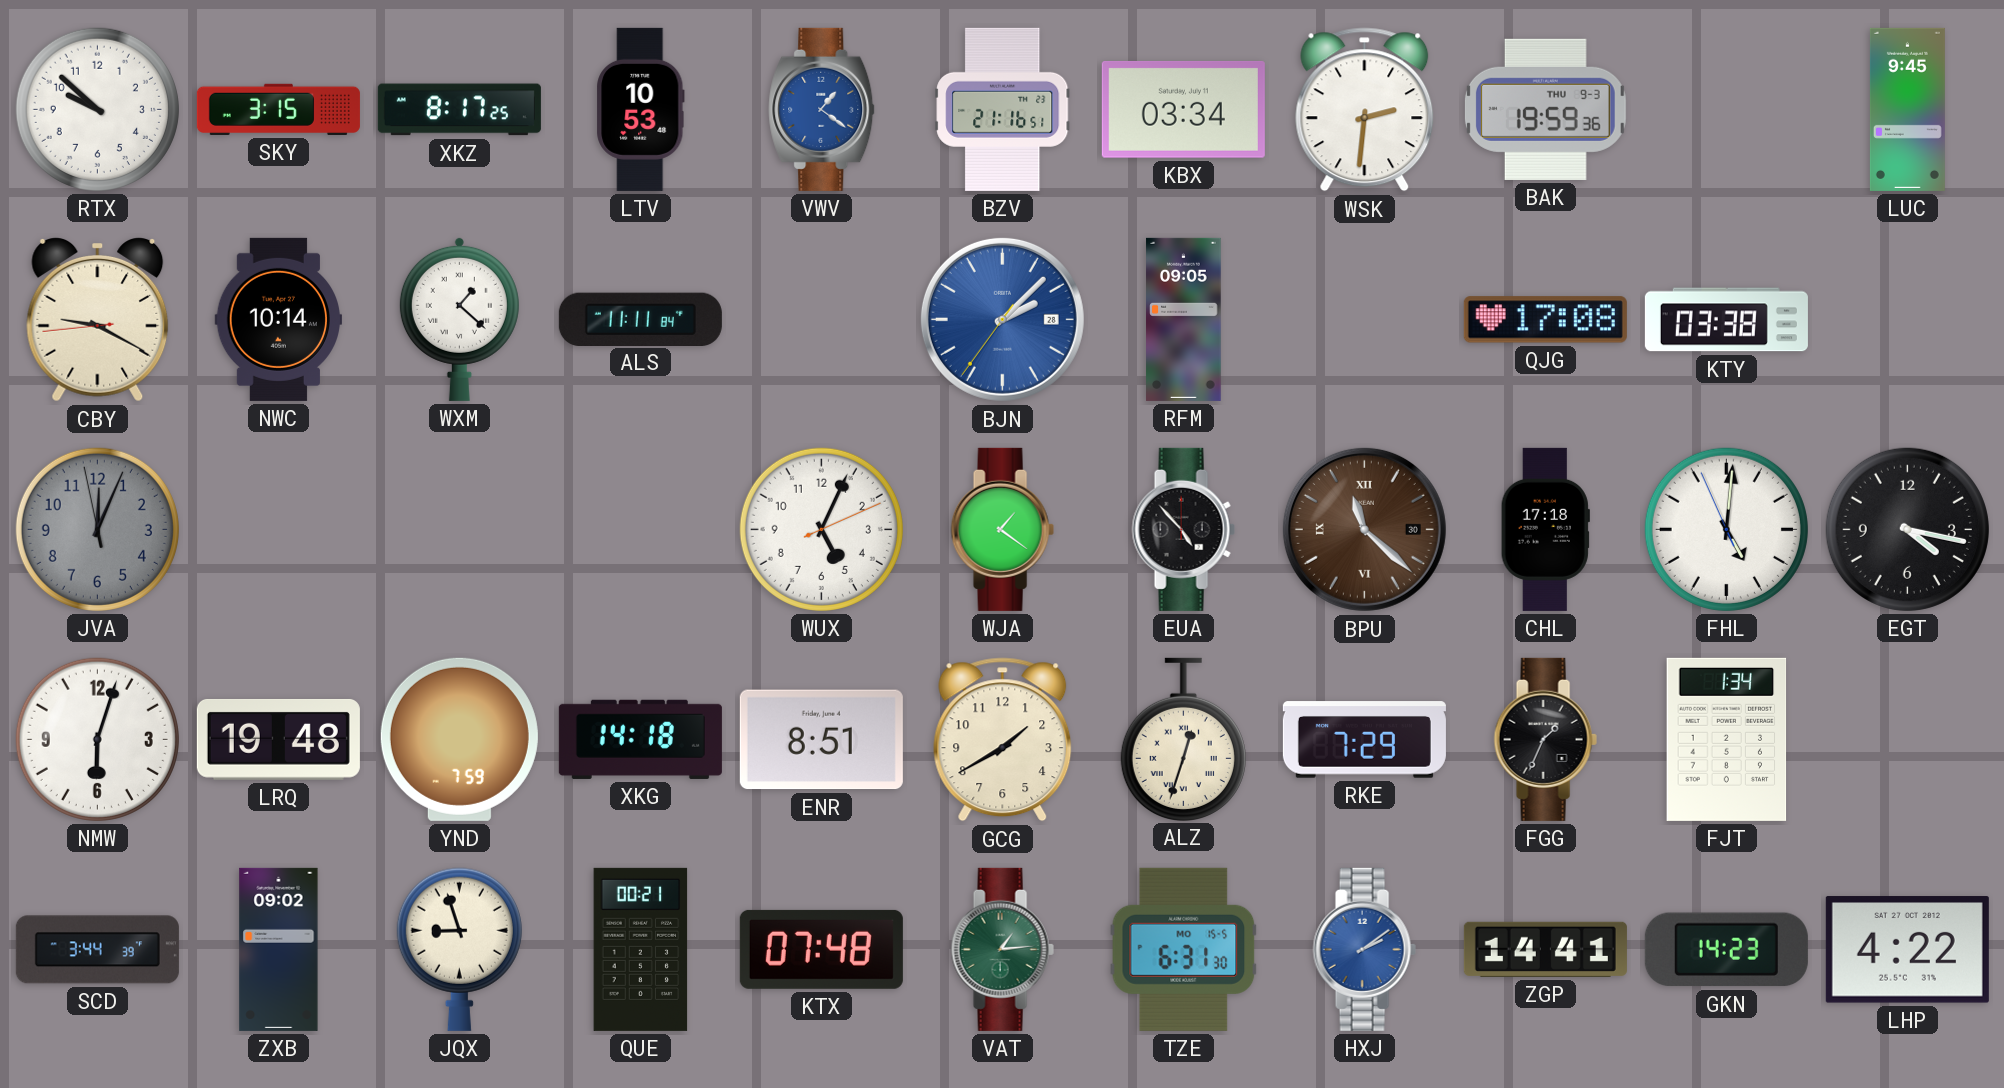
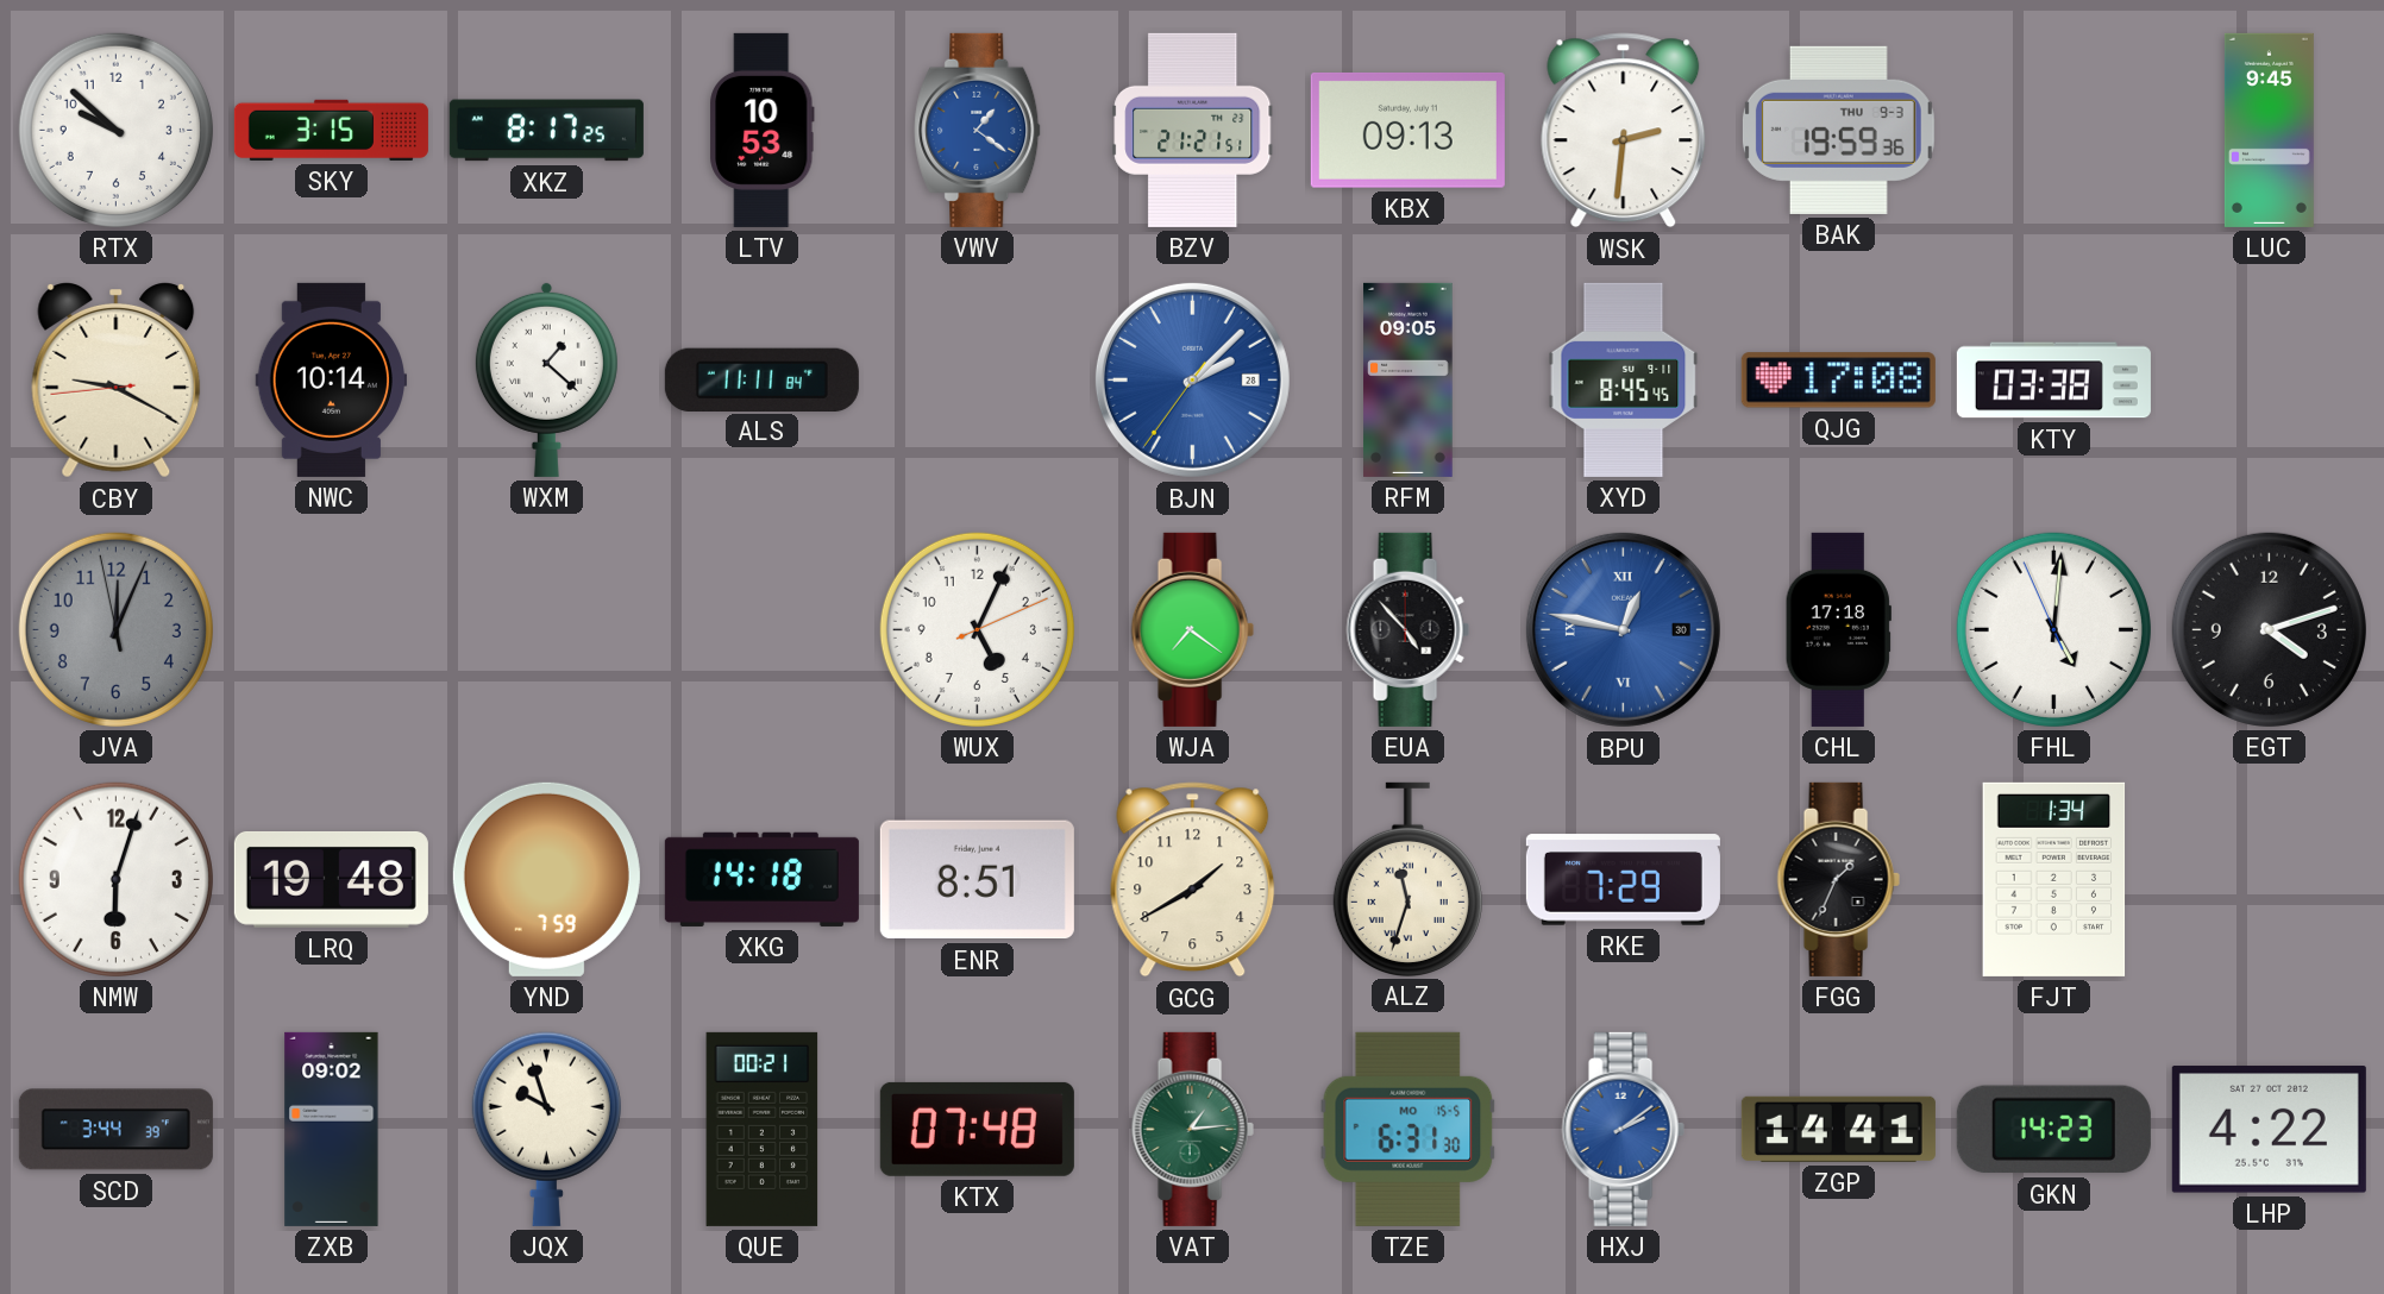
BZV: 21:16 -> 21:21 (1193, 130)
KBX: 03:34 -> 09:13 (1407, 130)
XYD: none -> 8:45 (1624, 379)
WJA: 1:21 -> 7:21 (1192, 629)
BPU: 11:22 -> 12:47 (1623, 629)
BPU dial: brown -> blue (1623, 629)
EGT: 4:17 -> 4:12 (2269, 629)
ALZ: 12:33 -> 11:33 (1407, 879)
JQX: 8:57 -> 9:57 (546, 1129)
